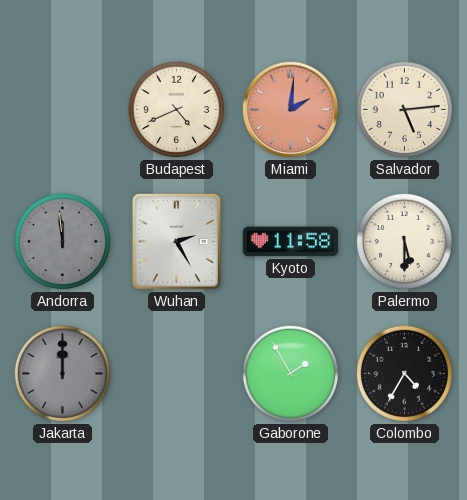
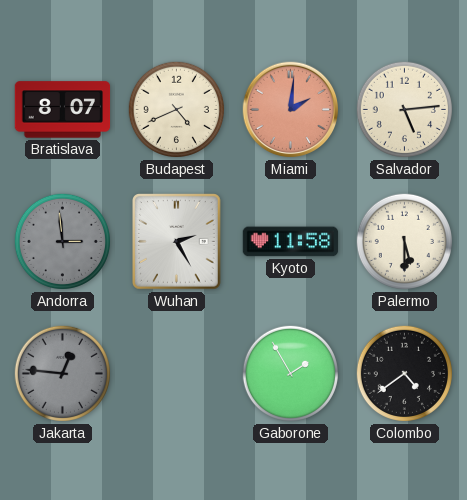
Bratislava: none -> 8:07 (63, 110)
Andorra: 11:59 -> 2:59 (62, 241)
Jakarta: 12:00 -> 12:46 (62, 373)
Colombo: 4:35 -> 4:39 (404, 373)
